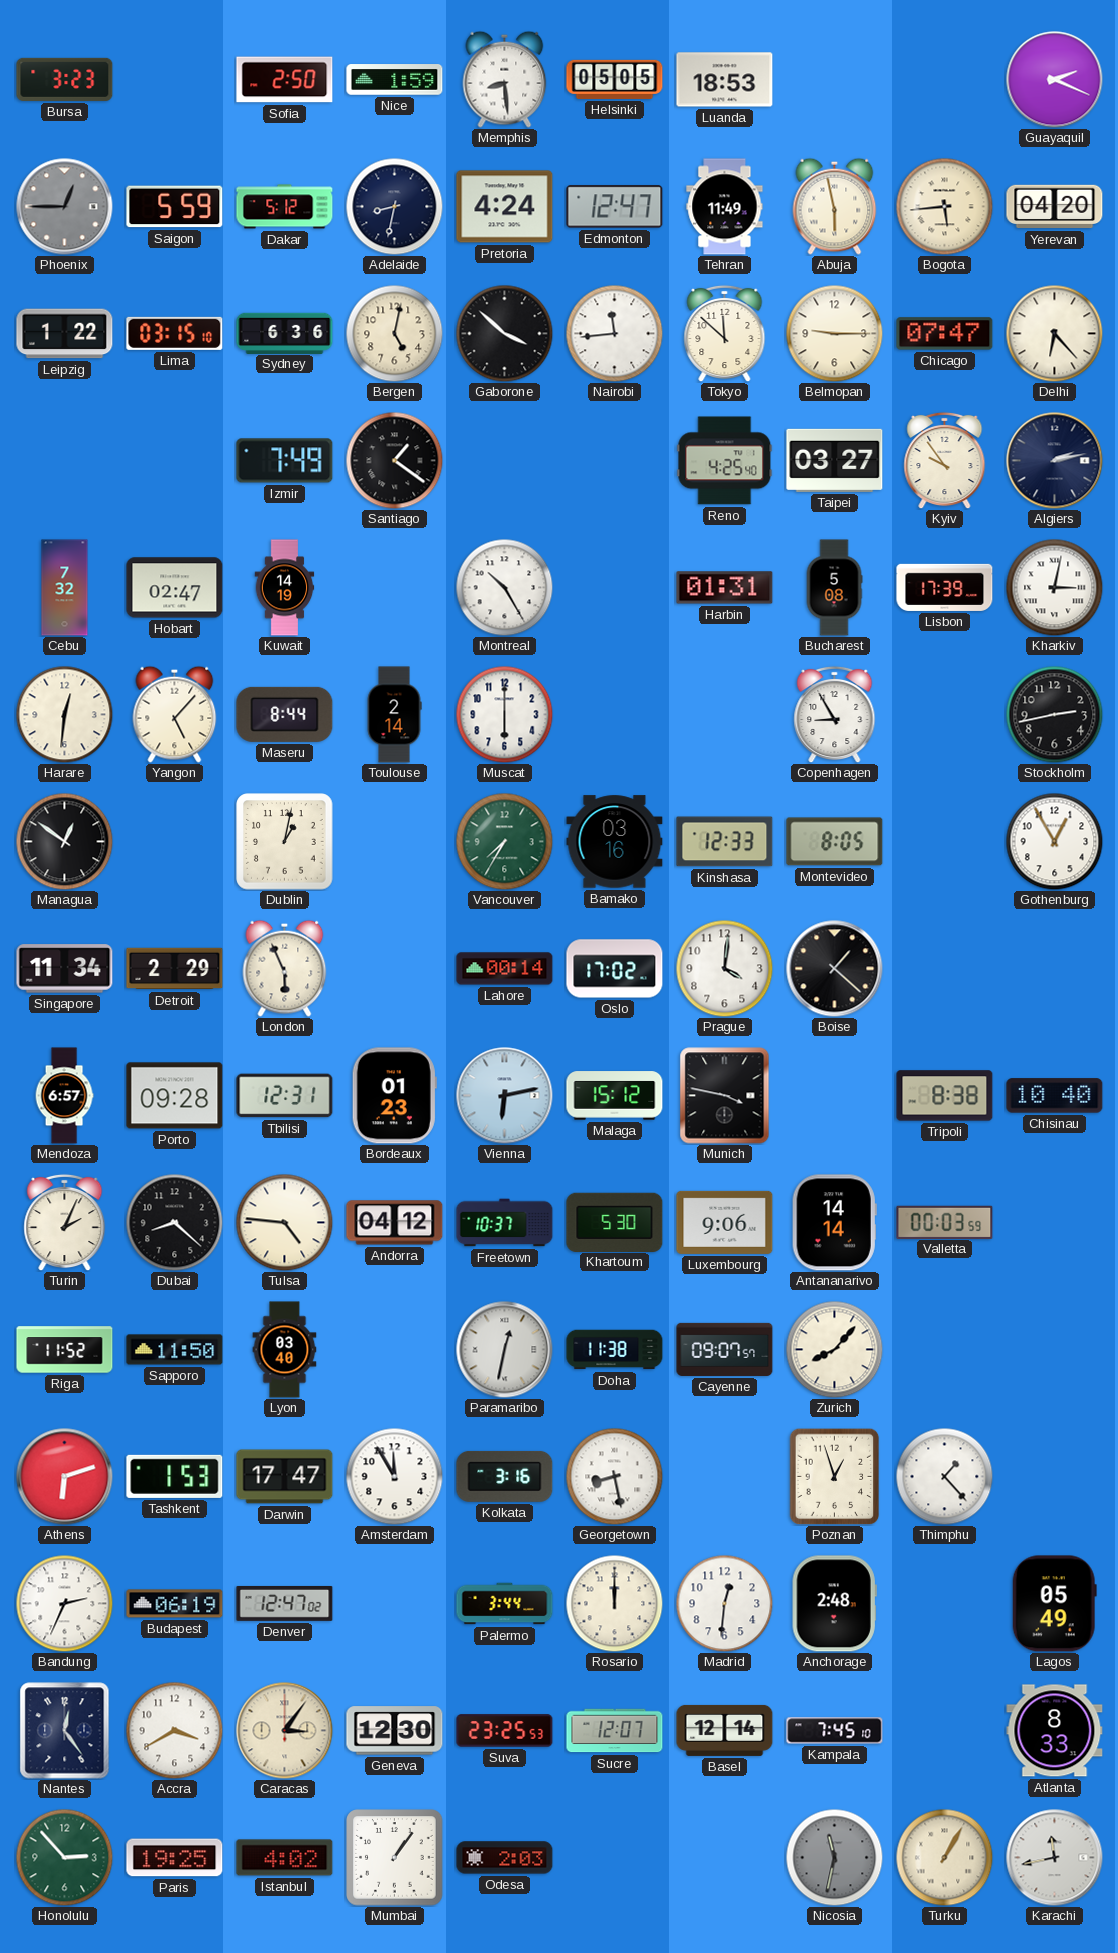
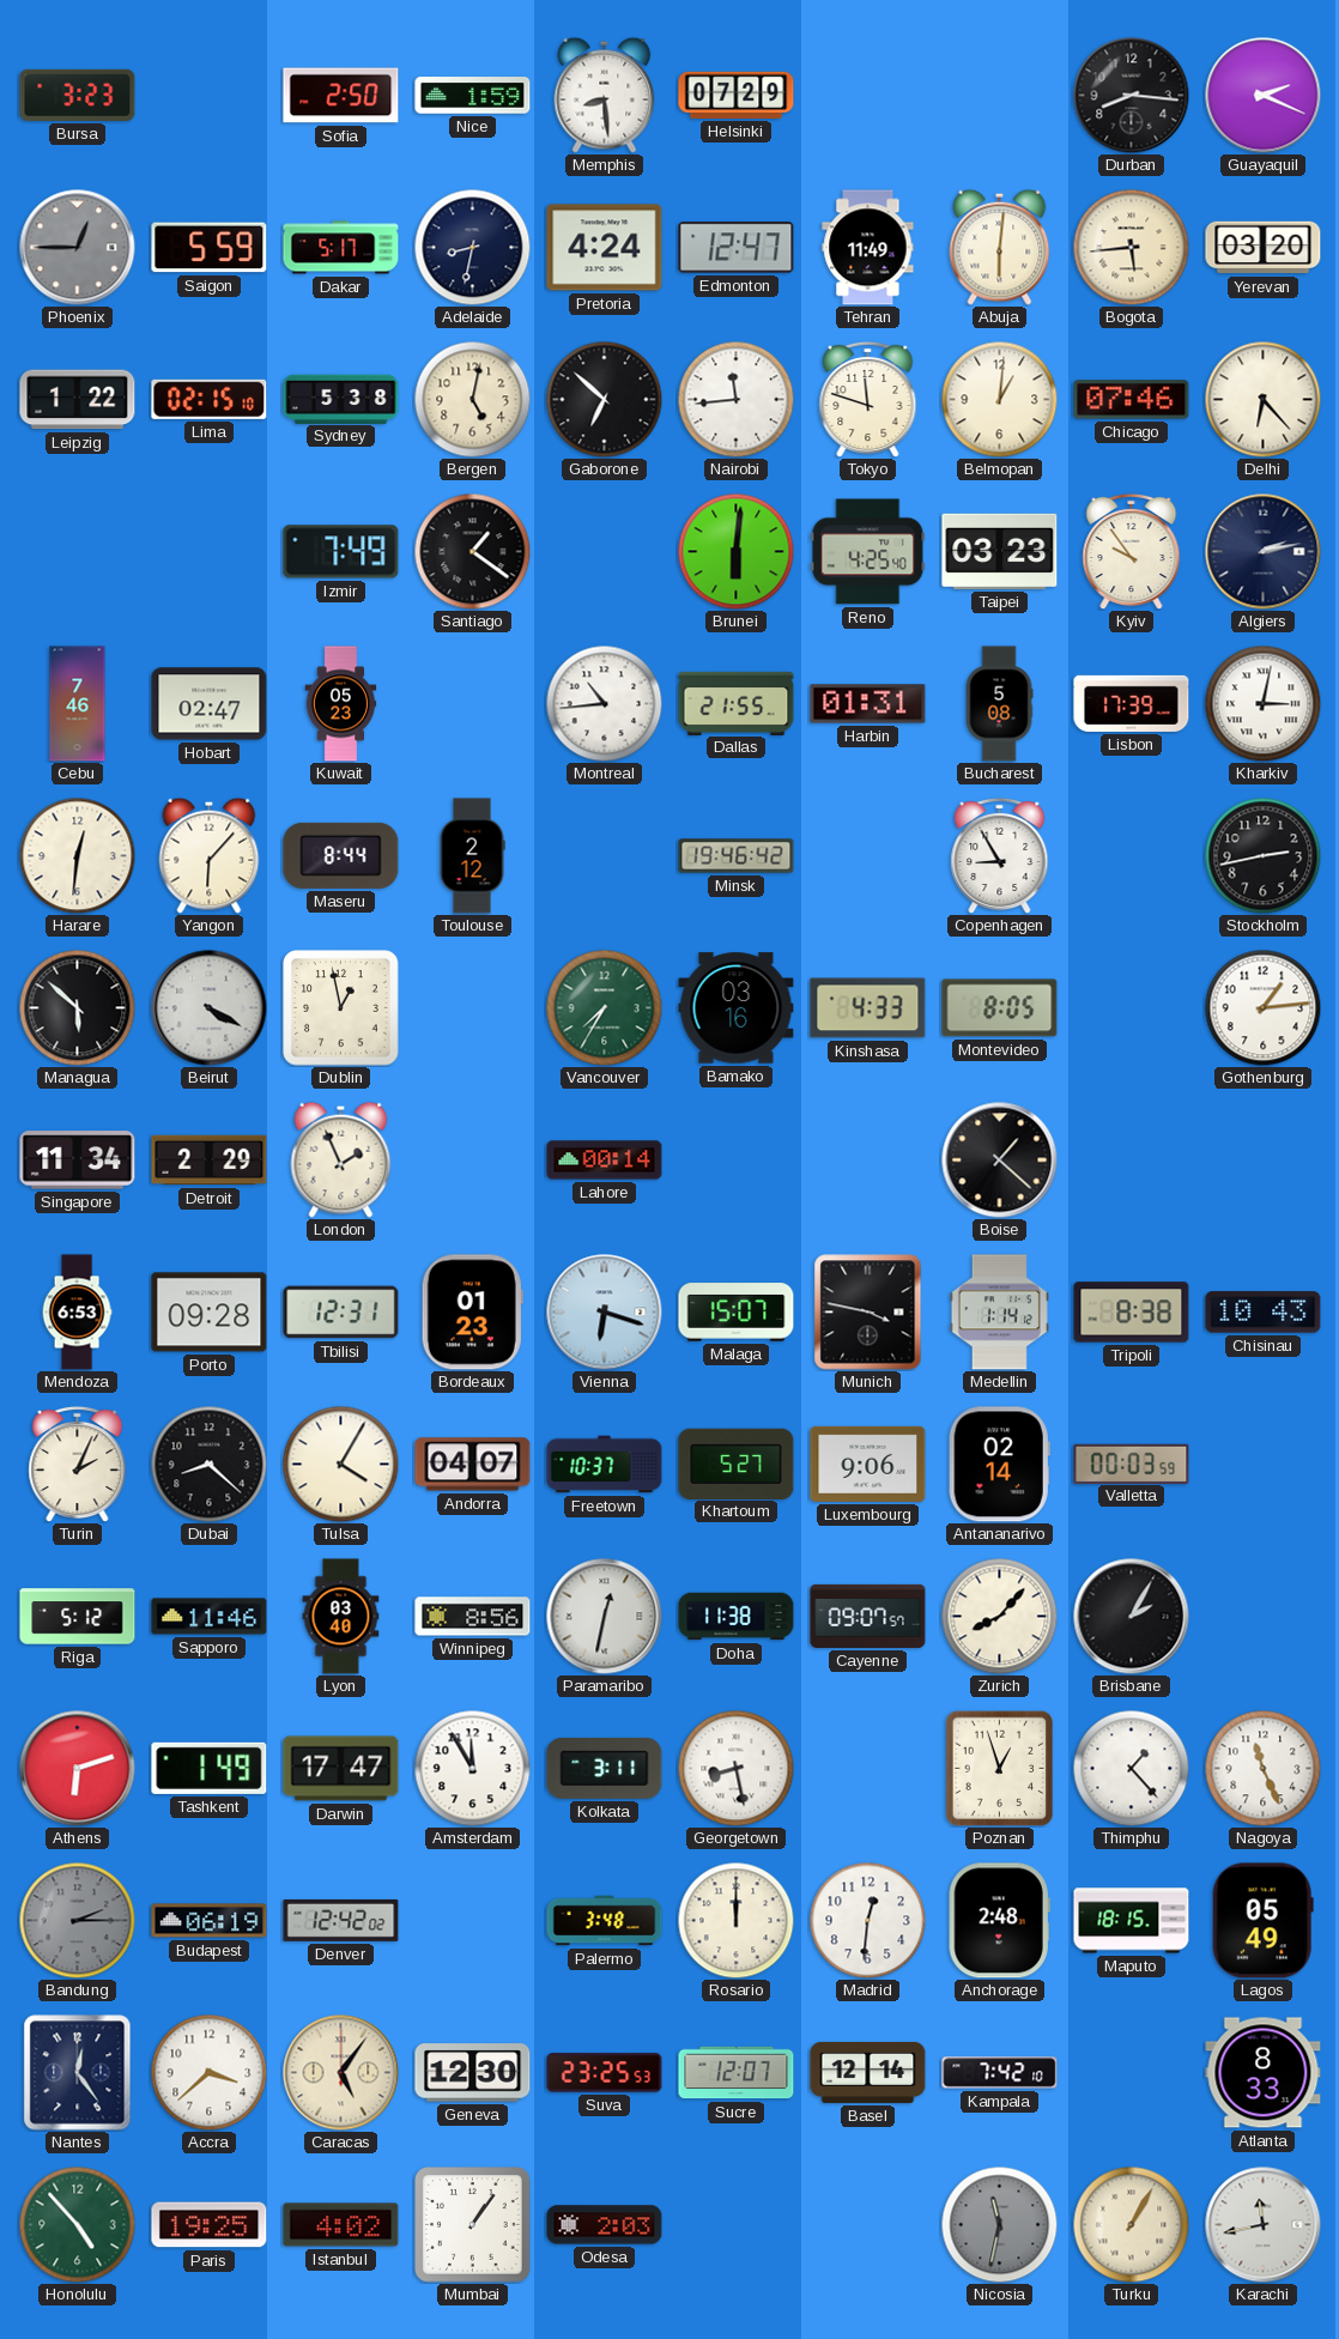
Helsinki: 05:05 -> 07:29 (737, 95)
Luanda: 18:53 -> none (725, 80)
Durban: none -> 8:16 (1132, 96)
Dakar: 5:12 -> 5:17 (341, 248)
Abuja: 5:58 -> 6:01 (1000, 247)
Yerevan: 04:20 -> 03:20 (1264, 248)
Lima: 03:15 -> 02:15 (210, 399)
Sydney: 6:36 -> 5:38 (341, 399)
Gaborone: 3:52 -> 6:52 (604, 399)
Tokyo: 11:52 -> 11:48 (868, 399)
Belmopan: 9:15 -> 1:01 (999, 399)
Chicago: 07:47 -> 07:46 (1132, 400)
Brunei: none -> 6:01 (735, 551)
Taipei: 03:27 -> 03:23 (1000, 551)
Cebu: 7:32 -> 7:46 (78, 704)
Kuwait: 14:19 -> 05:23 (341, 704)
Montreal: 10:25 -> 10:44 (604, 703)
Dallas: none -> 21:55 (737, 703)
Yangon: 5:07 -> 6:07 (210, 855)
Toulouse: 2:14 -> 2:12 (472, 856)
Muscat: 6:00 -> none (504, 714)
Minsk: none -> 19:46 (737, 856)
Managua: 12:51 -> 5:52 (77, 1007)
Beirut: none -> 4:20 (210, 1008)
Dublin: 1:02 -> 12:58 (341, 1008)
Kinshasa: 12:33 -> 4:33 (868, 1008)
Gothenburg: 12:55 -> 1:14 (1262, 1007)
London: 5:56 -> 1:56 (341, 1159)
Oslo: 17:02 -> none (615, 969)
Prague: 4:01 -> none (724, 968)
Mendoza: 6:57 -> 6:53 (77, 1313)
Vienna: 6:13 -> 6:18 (605, 1313)
Malaga: 15:12 -> 15:07 (737, 1313)
Medellin: none -> 1:14 (999, 1313)
Chisinau: 10:40 -> 10:43 (1264, 1313)
Tulsa: 4:46 -> 4:05 (340, 1464)
Andorra: 04:12 -> 04:07 (473, 1465)
Khartoum: 5:30 -> 5:27 (737, 1464)
Antananarivo: 14:14 -> 02:14 (999, 1465)
Riga: 11:52 -> 5:12 (78, 1617)
Sapporo: 11:50 -> 11:46 (210, 1617)
Winnipeg: none -> 8:56 (473, 1617)
Brisbane: none -> 2:05 (1132, 1617)
Tashkent: 1:53 -> 1:49 (210, 1768)
Kolkata: 3:16 -> 3:11 (605, 1768)
Nagoya: none -> 11:26 (1262, 1768)
Bandung: 2:34 -> 2:15 (77, 1920)
Bandung dial: white -> grey (77, 1920)
Denver: 12:47 -> 12:42 (341, 1920)
Palermo: 3:44 -> 3:48 (605, 1921)
Maputo: none -> 18:15 (1132, 1921)
Accra: 3:40 -> 3:38 (208, 2072)
Caracas: 3:06 -> 5:06 (341, 2073)
Kampala: 7:45 -> 7:42 (1000, 2073)
Honolulu: 2:53 -> 4:53 (77, 2224)
